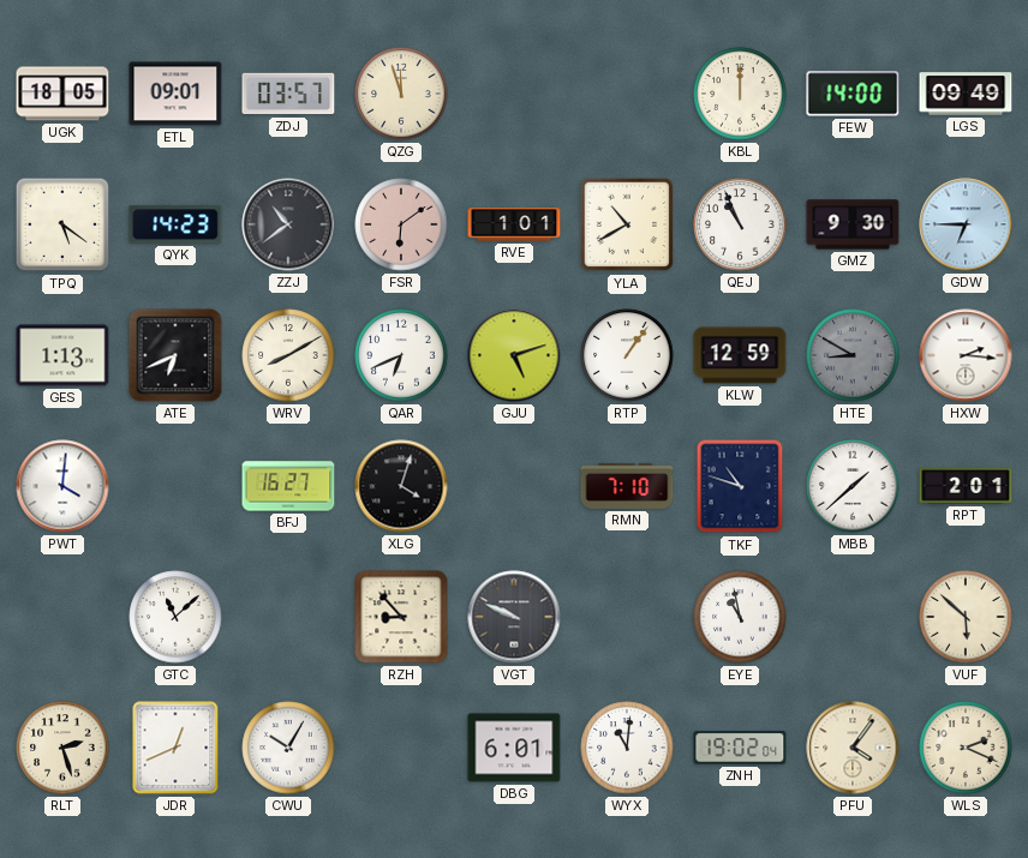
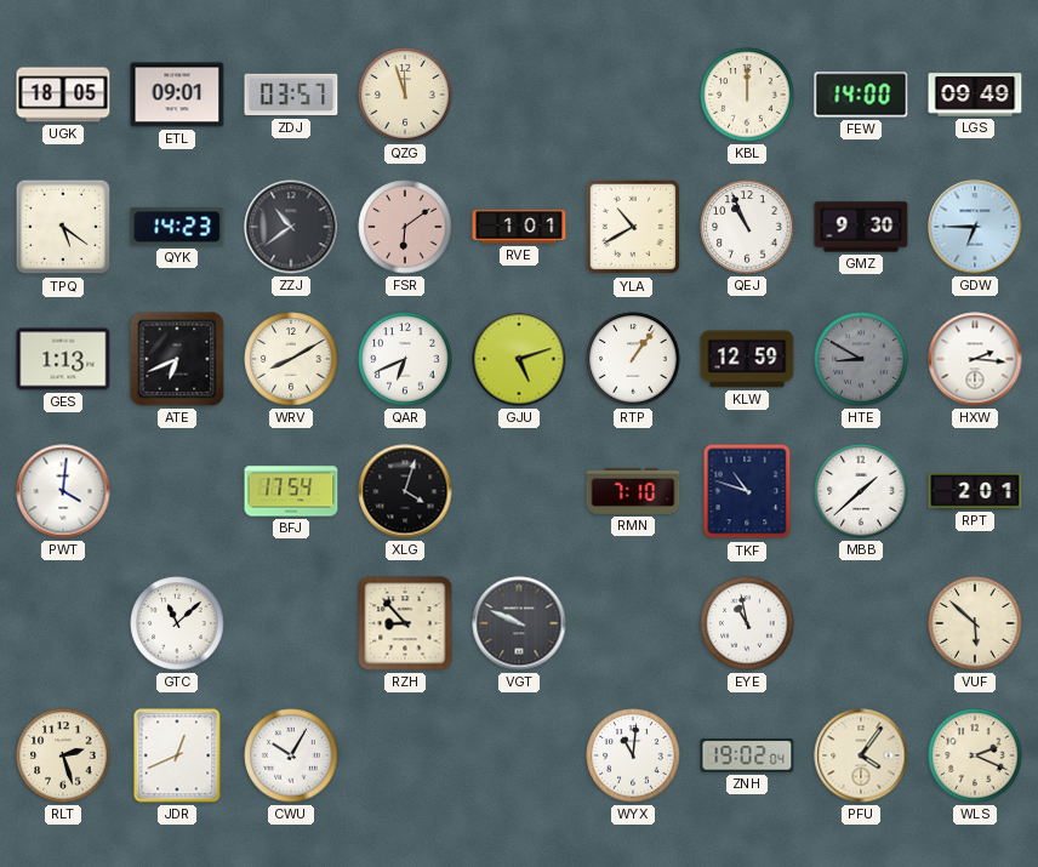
BFJ: 16:27 -> 17:54 (291, 491)
DBG: 6:01 -> none (514, 748)
